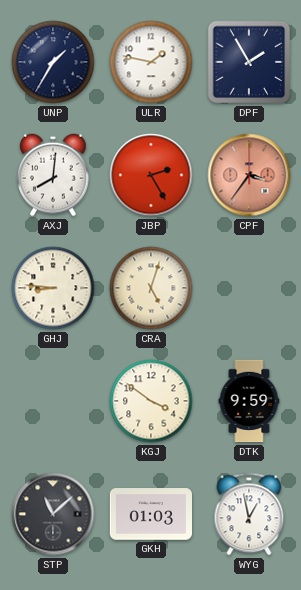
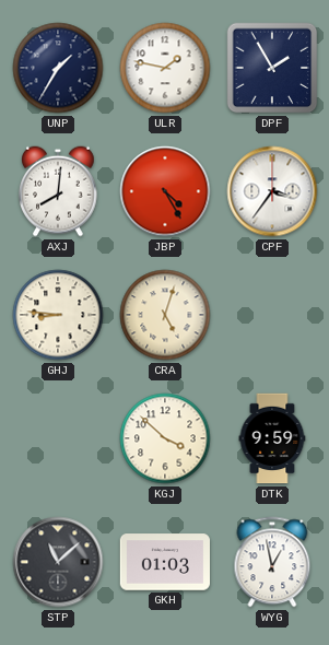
JBP: 2:25 -> 4:25 (165, 191)
CPF dial: salmon -> white (272, 191)
KGJ: 3:51 -> 3:52 (165, 438)
